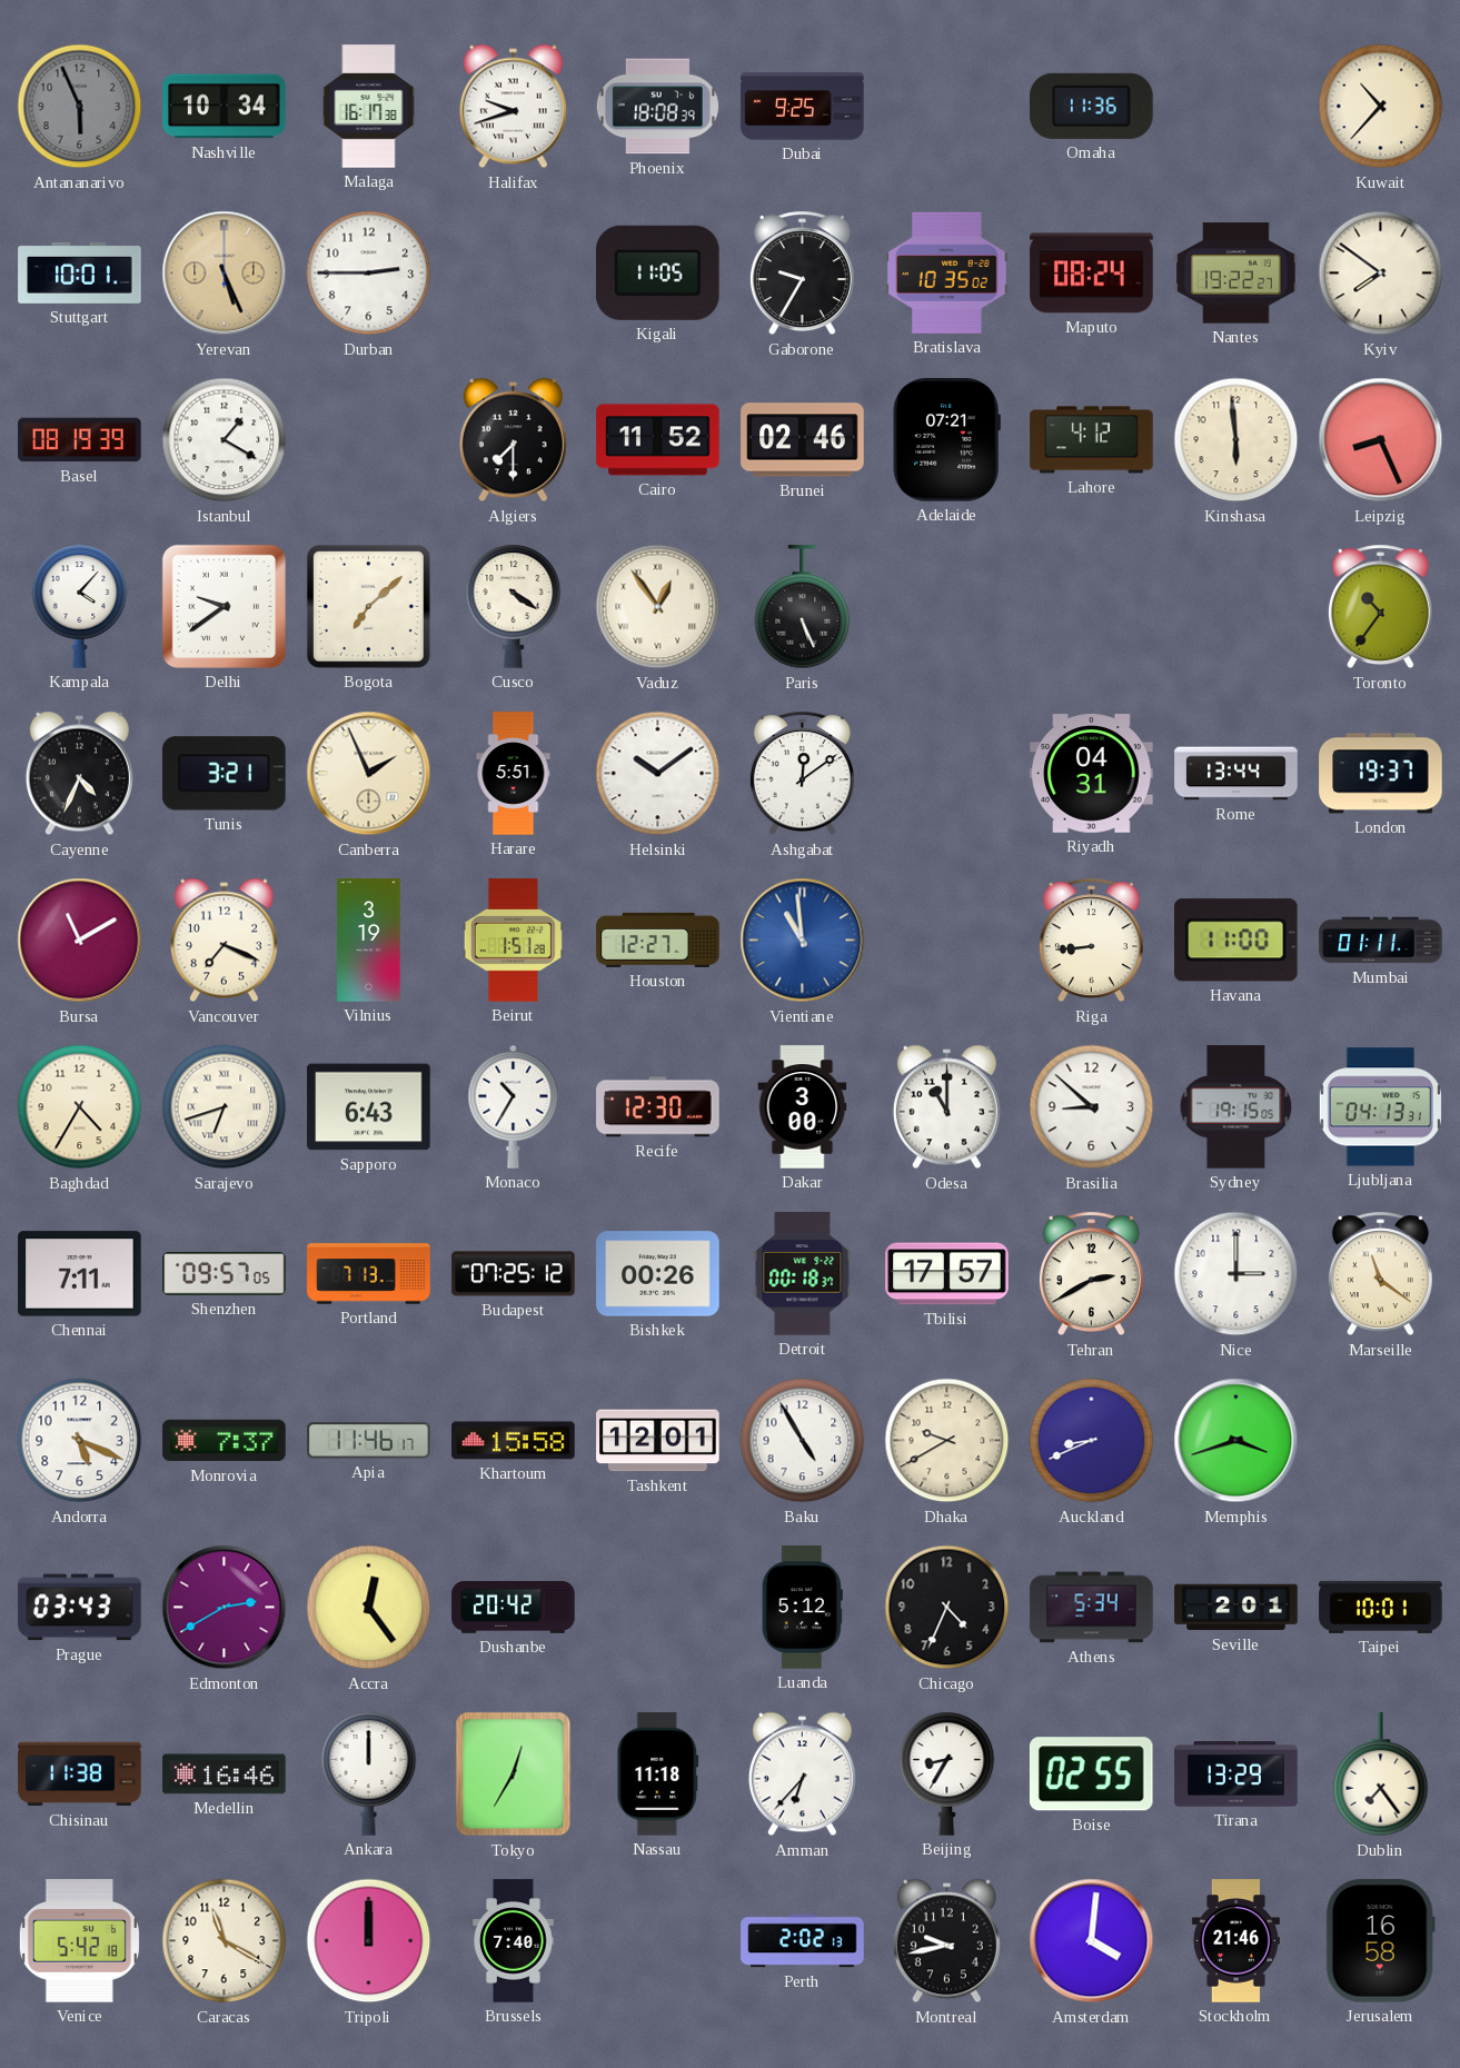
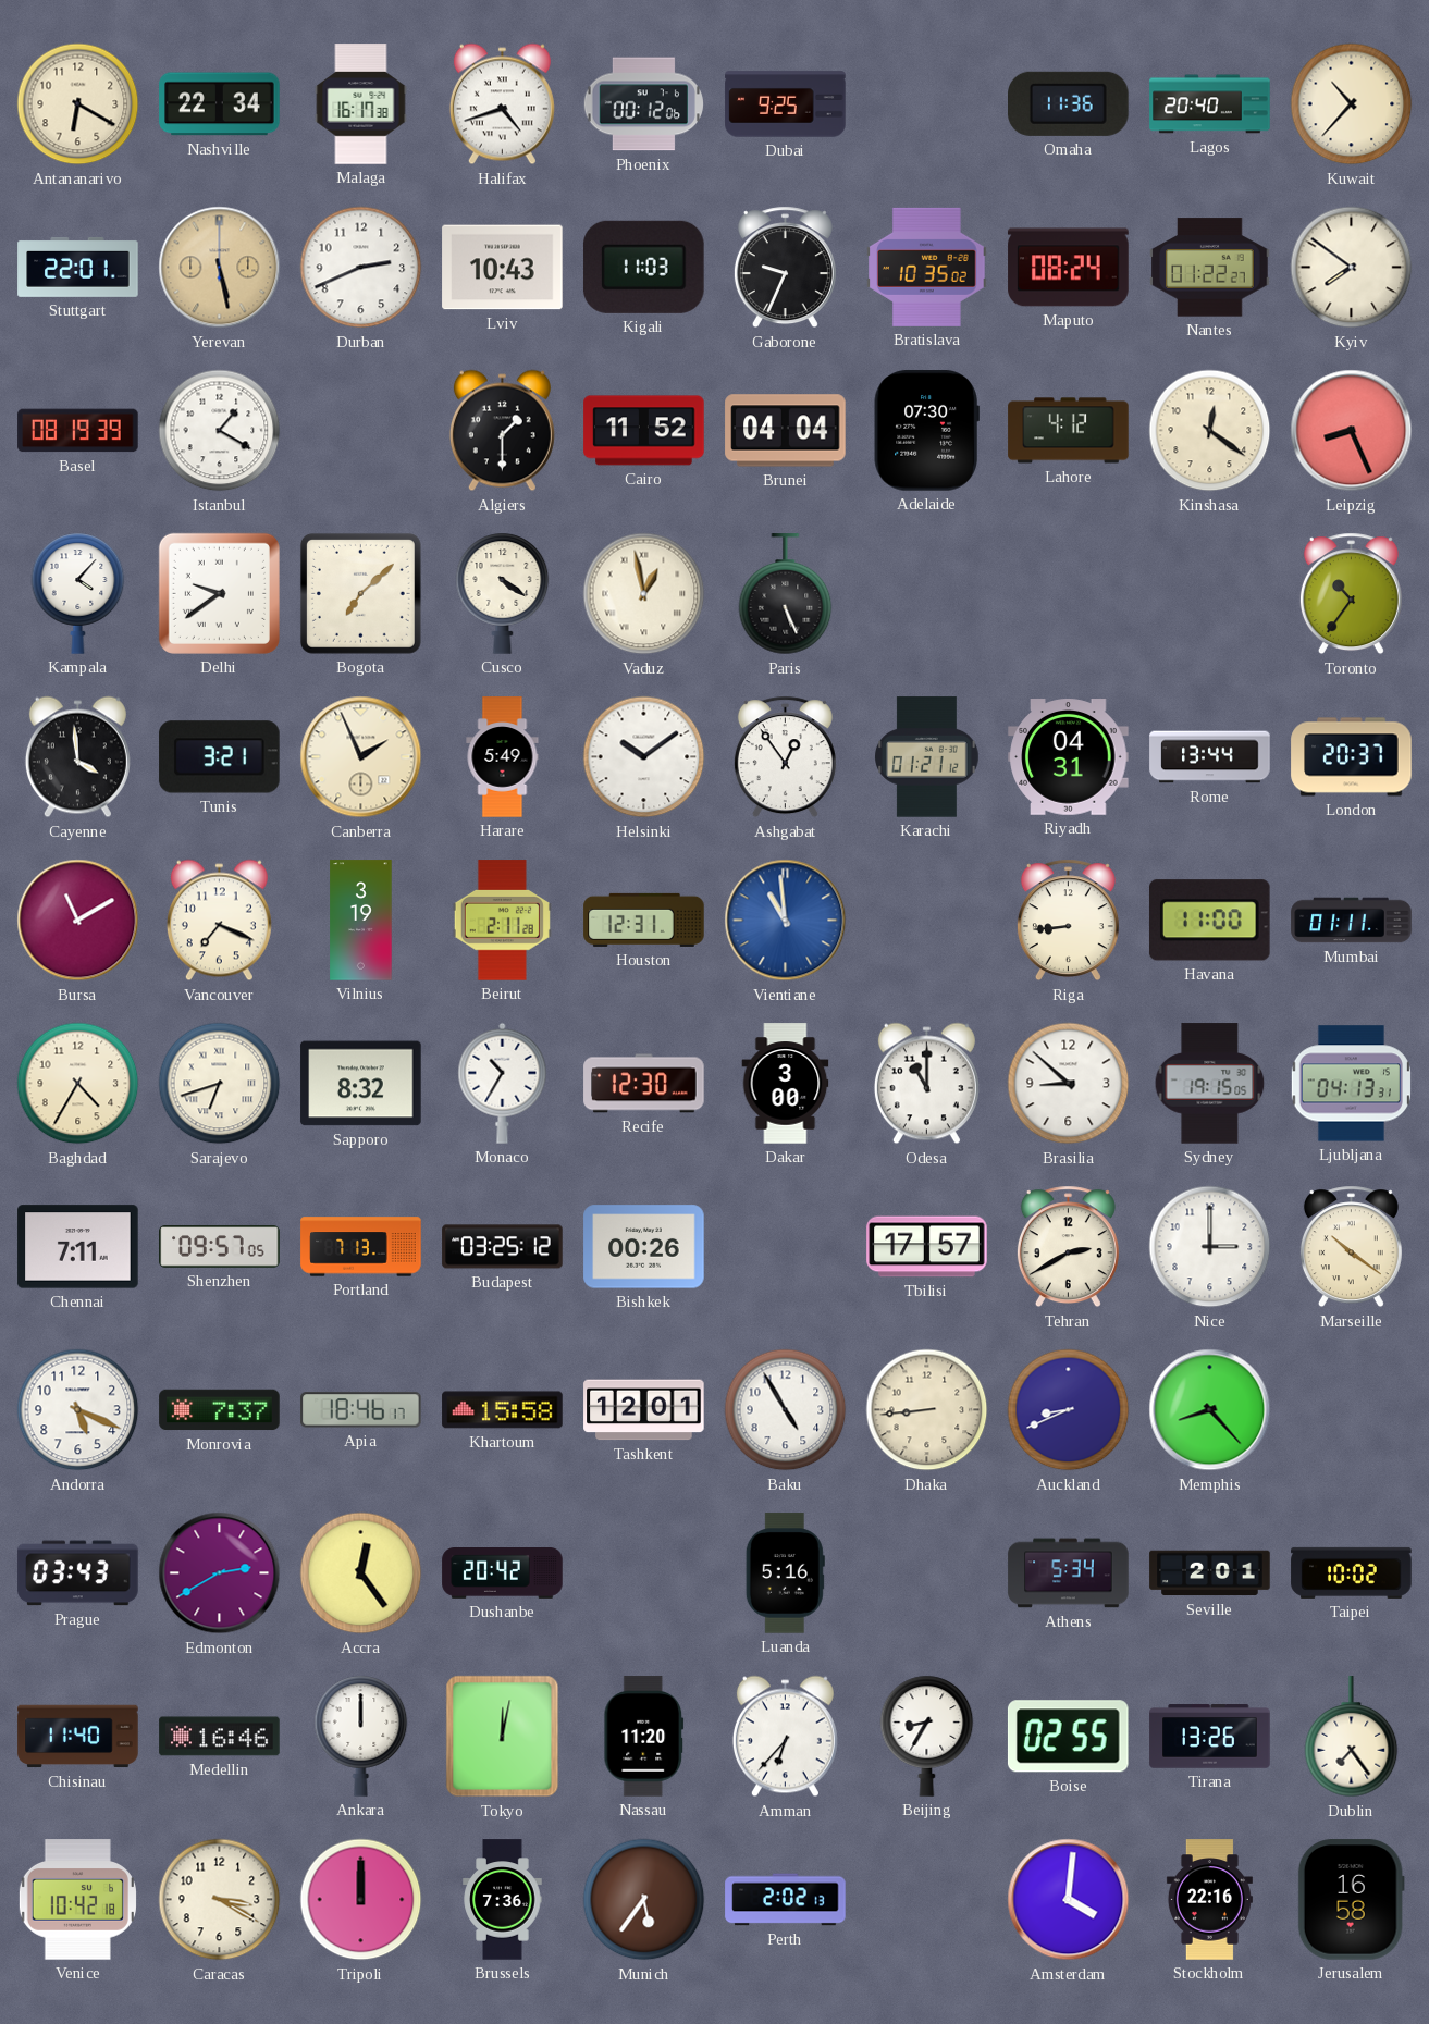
Antananarivo: 5:56 -> 6:20 (78, 104)
Antananarivo dial: grey -> cream (78, 104)
Nashville: 10:34 -> 22:34 (220, 104)
Halifax: 9:42 -> 4:42 (502, 104)
Phoenix: 18:08 -> 00:12 (643, 104)
Lagos: none -> 20:40 (1210, 104)
Stuttgart: 10:01 -> 22:01 (78, 267)
Yerevan: 5:26 -> 5:28 (220, 268)
Durban: 2:45 -> 2:41 (361, 268)
Lviv: none -> 10:43 (503, 268)
Kigali: 11:05 -> 11:03 (644, 267)
Gaborone: 9:35 -> 9:34 (785, 268)
Nantes: 19:22 -> 01:22 (1210, 268)
Algiers: 7:30 -> 1:30 (502, 431)
Brunei: 02:46 -> 04:04 (786, 431)
Adelaide: 07:21 -> 07:30 (926, 431)
Kinshasa: 5:59 -> 12:21 (1210, 431)
Vaduz: 12:54 -> 12:58 (644, 594)
Cayenne: 4:34 -> 3:59 (77, 757)
Harare: 5:51 -> 5:49 (503, 757)
Ashgabat: 12:09 -> 12:54 (785, 757)
Karachi: none -> 01:21 (927, 757)
London: 19:37 -> 20:37 (1352, 757)
Beirut: 1:51 -> 2:11 (502, 921)
Houston: 12:27 -> 12:31 (644, 920)
Sapporo: 6:43 -> 8:32 (361, 1084)
Budapest: 07:25 -> 03:25 (503, 1247)
Detroit: 00:18 -> none (803, 1274)
Marseille: 11:21 -> 10:21 (1351, 1247)
Apia: 11:46 -> 18:46 (361, 1410)
Dhaka: 9:40 -> 8:44 (927, 1410)
Memphis: 3:42 -> 8:23 (1210, 1410)
Luanda: 5:12 -> 5:16 (785, 1573)
Chicago: 4:34 -> none (947, 1608)
Taipei: 10:01 -> 10:02 (1352, 1572)
Chisinau: 11:38 -> 11:40 (78, 1737)
Tokyo: 12:35 -> 12:02 (503, 1737)
Nassau: 11:18 -> 11:20 (644, 1737)
Tirana: 13:29 -> 13:26 (1210, 1737)
Venice: 5:42 -> 10:42 (77, 1900)
Caracas: 11:20 -> 3:20 (220, 1900)
Brussels: 7:40 -> 7:36 (503, 1900)
Munich: none -> 5:36 (644, 1900)
Montreal: 9:43 -> none (946, 1941)
Stockholm: 21:46 -> 22:16 (1209, 1900)
